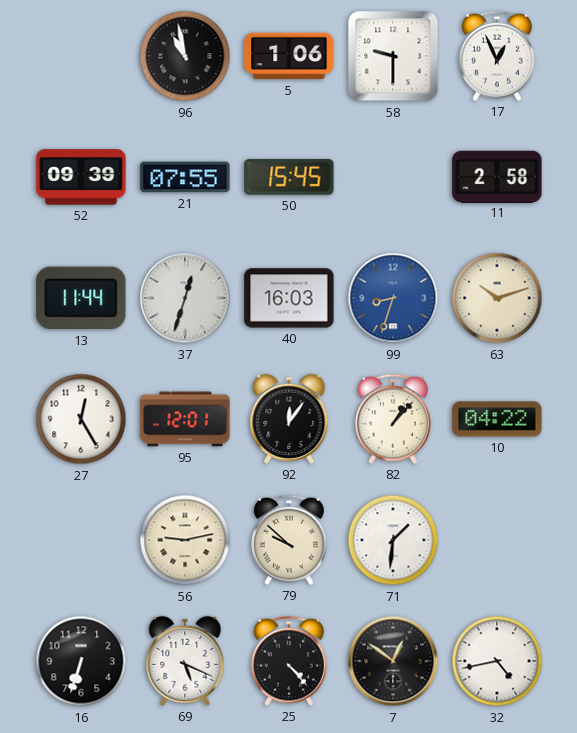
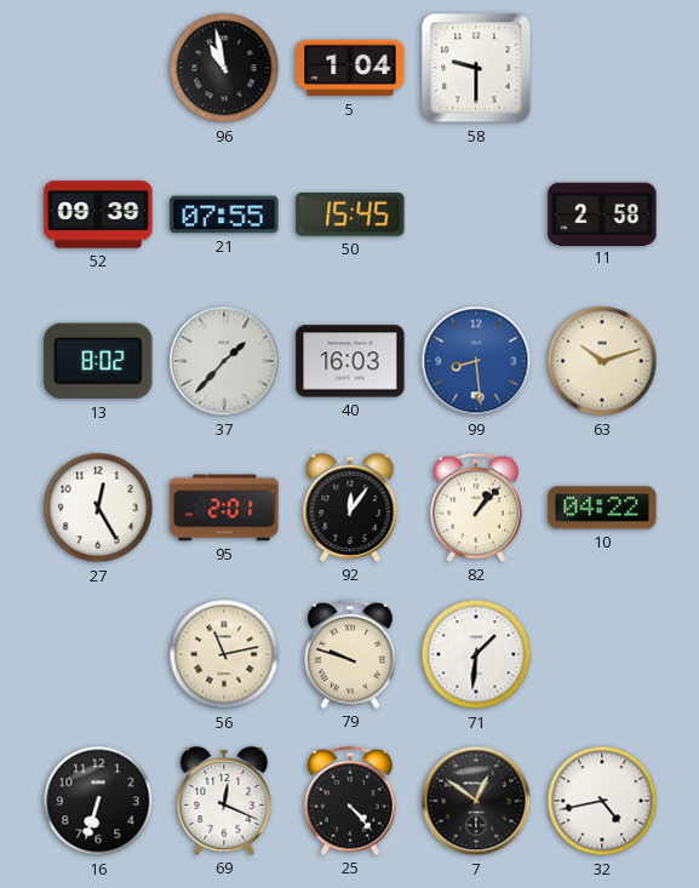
5: 1:06 -> 1:04 (350, 68)
17: 12:56 -> none (497, 56)
13: 11:44 -> 8:02 (98, 361)
37: 12:33 -> 1:37 (224, 361)
99: 8:33 -> 8:29 (476, 361)
95: 12:01 -> 2:01 (224, 508)
56: 9:13 -> 11:13 (224, 654)
79: 9:52 -> 9:48 (350, 654)
69: 5:19 -> 12:19 (224, 801)
